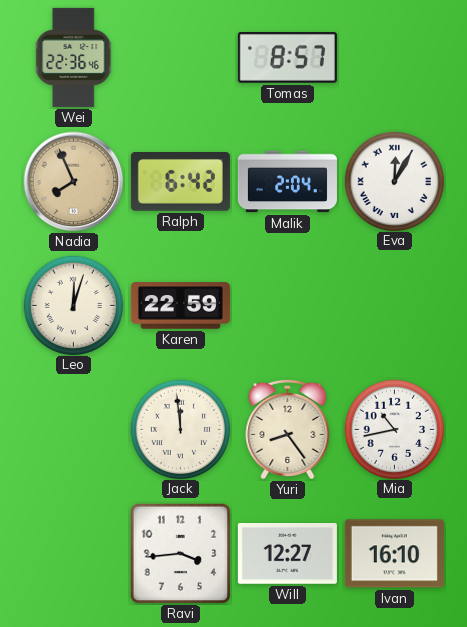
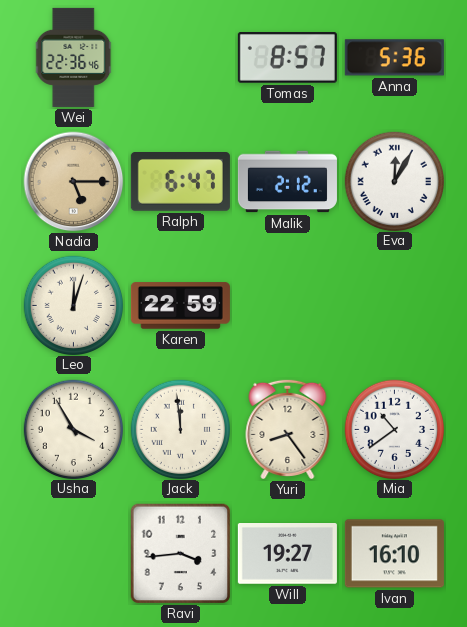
Anna: none -> 5:36 (394, 58)
Nadia: 7:56 -> 5:15 (74, 182)
Ralph: 6:42 -> 6:47 (180, 182)
Malik: 2:04 -> 2:12 (287, 182)
Usha: none -> 3:55 (73, 429)
Mia: 10:43 -> 10:39 (394, 429)
Will: 12:27 -> 19:27 (287, 554)
